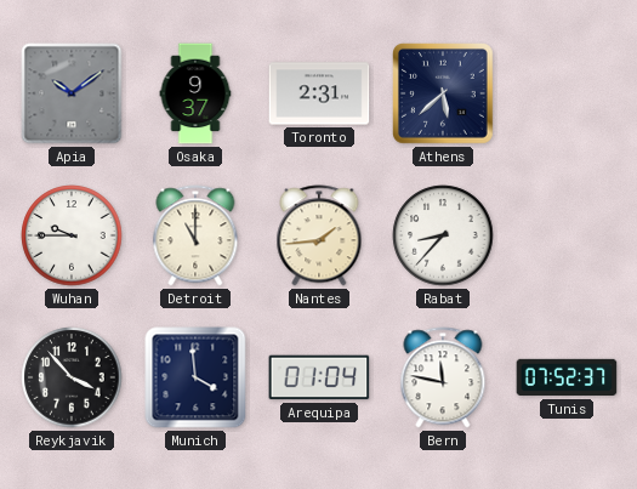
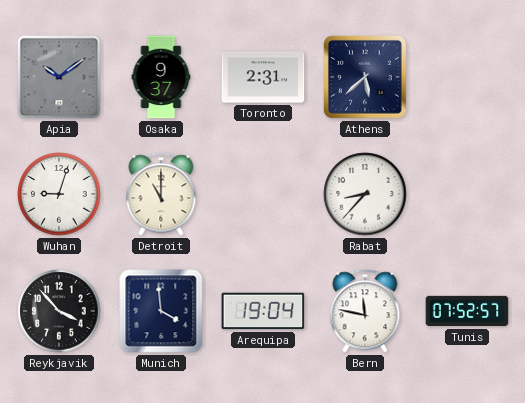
Wuhan: 9:45 -> 9:03 (59, 194)
Nantes: 1:44 -> none (319, 235)
Arequipa: 01:04 -> 19:04 (263, 311)
Tunis: 07:52:37 -> 07:52:57 (467, 311)
